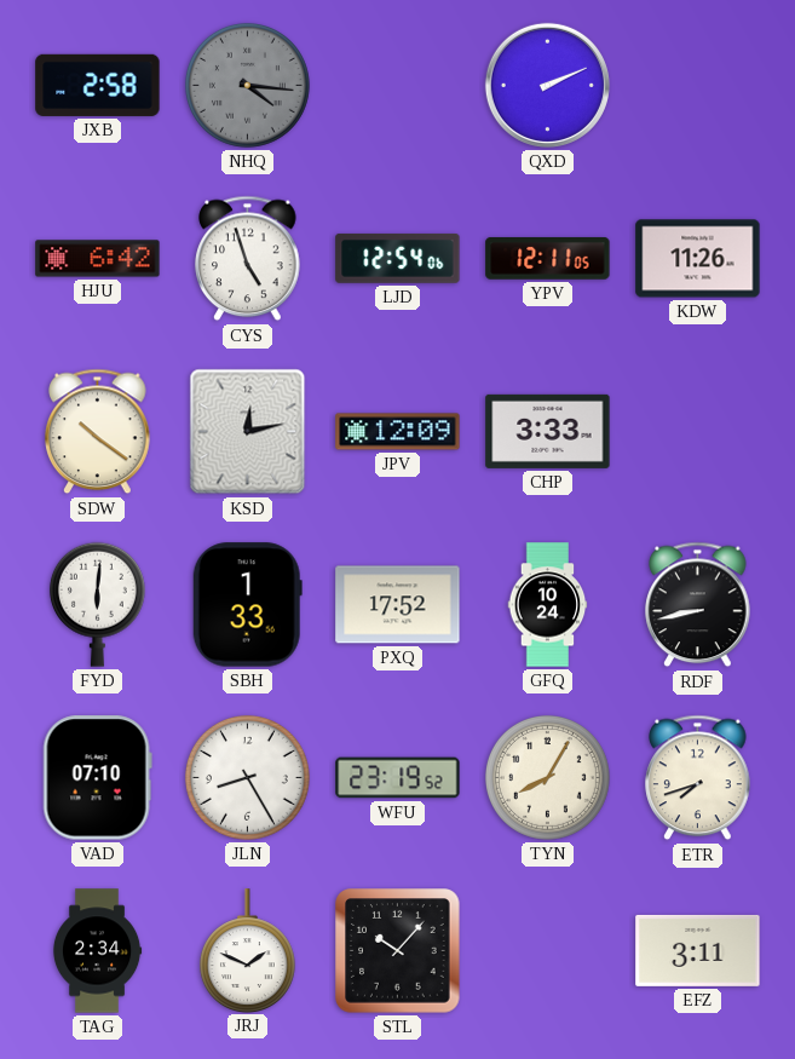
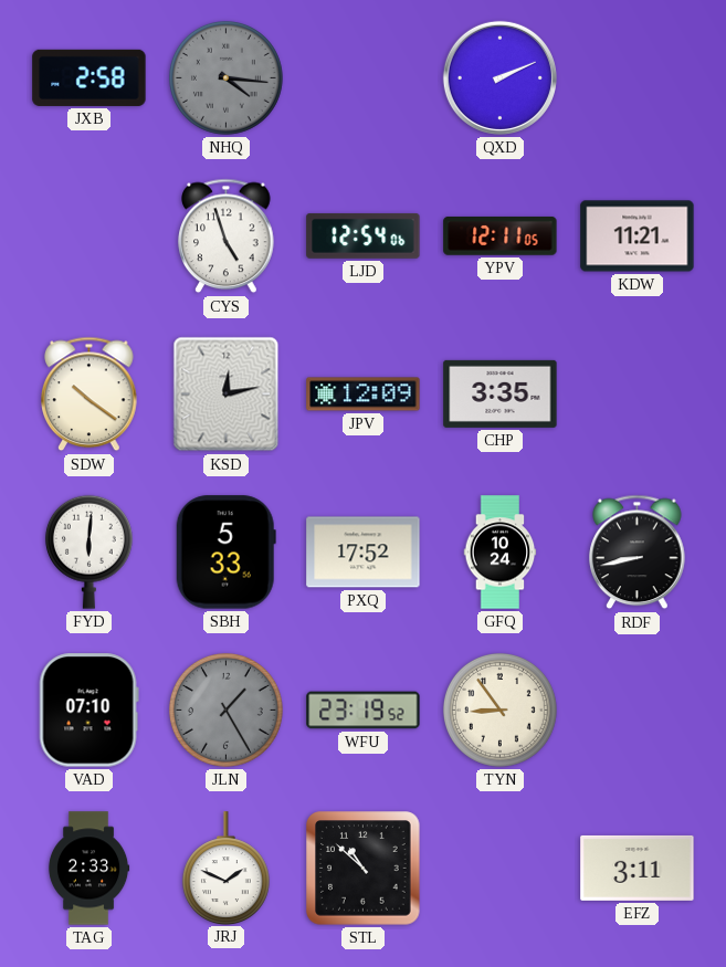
HJU: 6:42 -> none (98, 259)
KDW: 11:26 -> 11:21 (638, 237)
CHP: 3:33 -> 3:35 (501, 393)
SBH: 1:33 -> 5:33 (225, 553)
JLN: 8:25 -> 1:25 (225, 710)
JLN dial: white -> grey (225, 710)
TYN: 8:05 -> 8:54 (499, 710)
ETR: 7:42 -> none (698, 778)
TAG: 2:34 -> 2:33 (88, 869)
STL: 10:07 -> 10:52 (364, 869)
